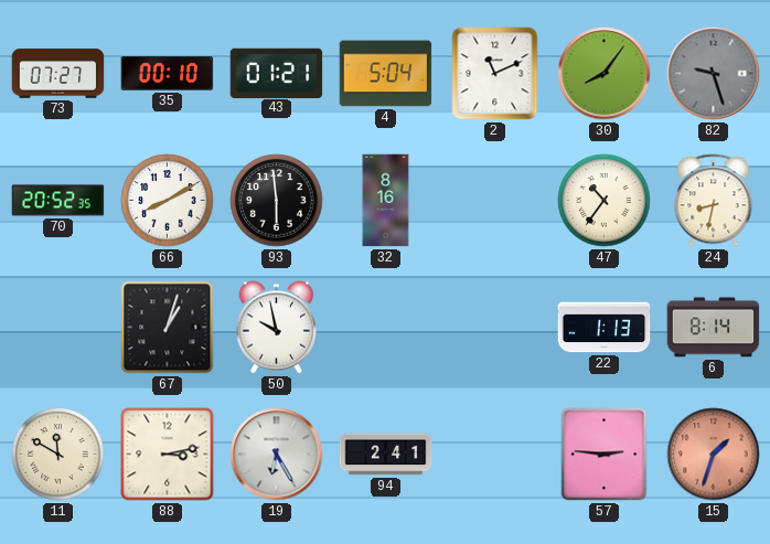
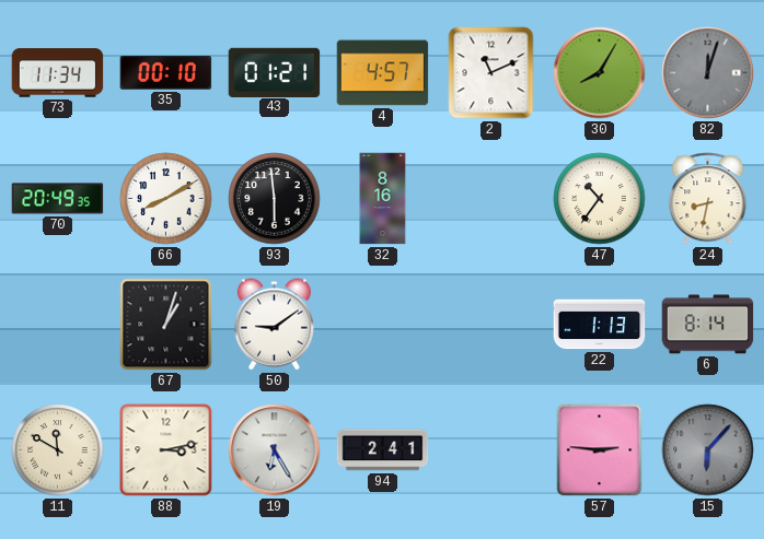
73: 07:27 -> 11:34 (58, 73)
4: 5:04 -> 4:57 (383, 73)
30: 8:06 -> 8:05 (600, 73)
82: 9:27 -> 12:03 (708, 73)
70: 20:52 -> 20:49 (58, 199)
50: 9:58 -> 9:09 (274, 325)
15: 1:33 -> 6:07 (708, 450)
15 dial: salmon -> grey (708, 450)
